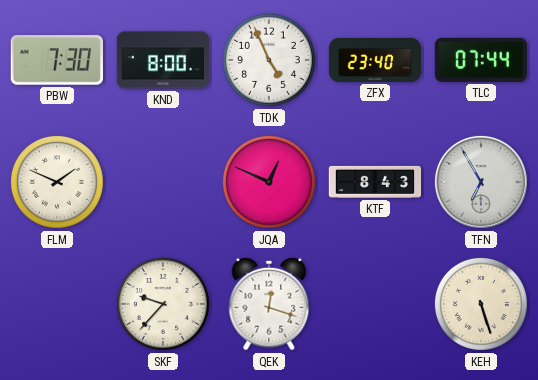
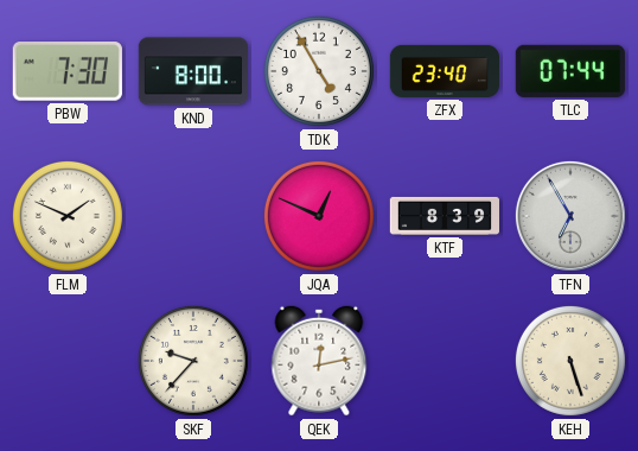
TDK: 4:56 -> 4:55 (319, 71)
KTF: 8:43 -> 8:39 (444, 216)
QEK: 12:18 -> 12:13 (319, 361)
